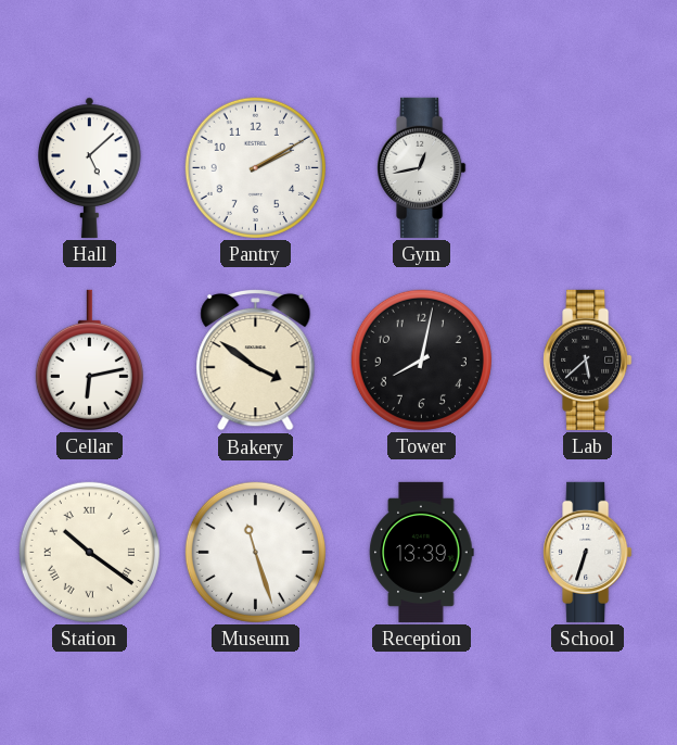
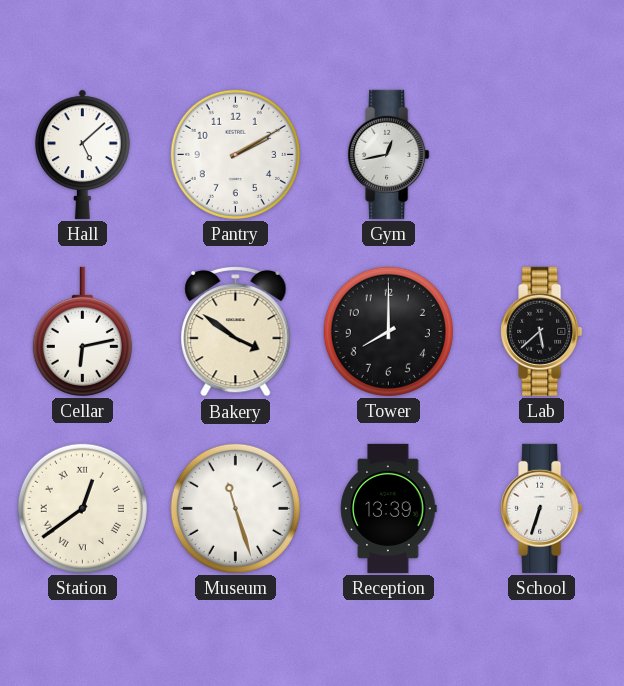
Tower: 8:02 -> 8:00 (388, 331)
Station: 10:21 -> 12:39 (82, 508)
